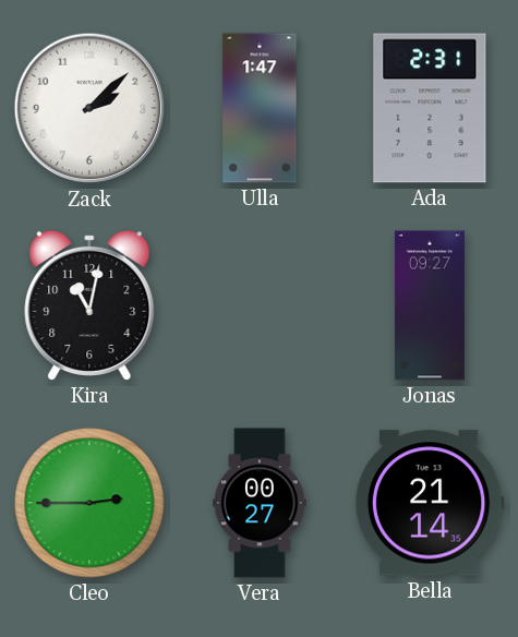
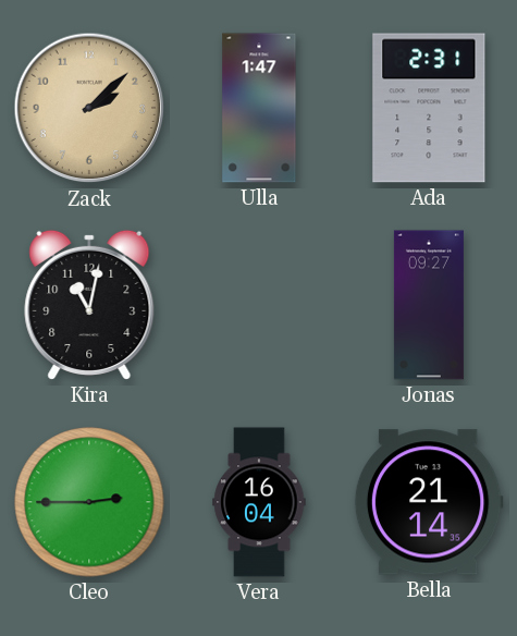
Zack dial: white -> champagne (89, 108)
Vera: 00:27 -> 16:04 (259, 502)
